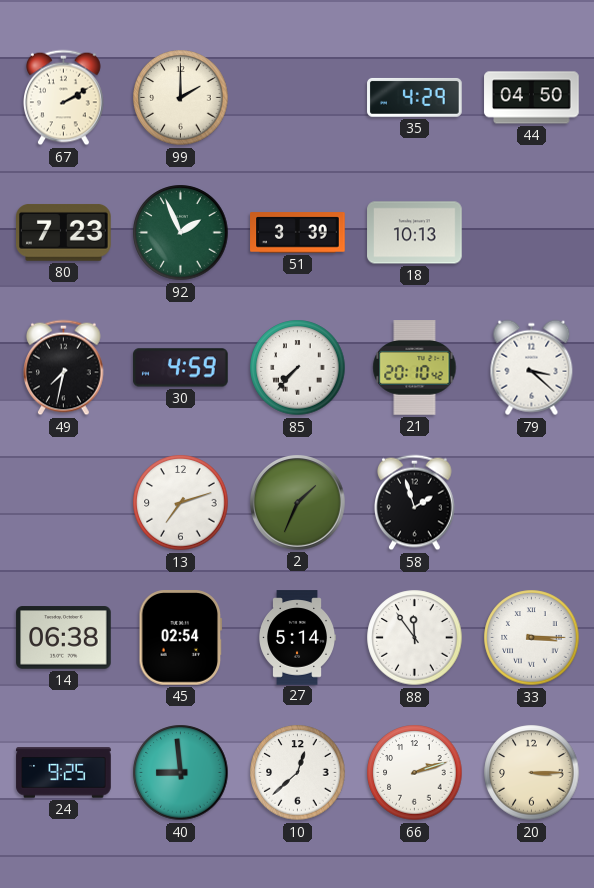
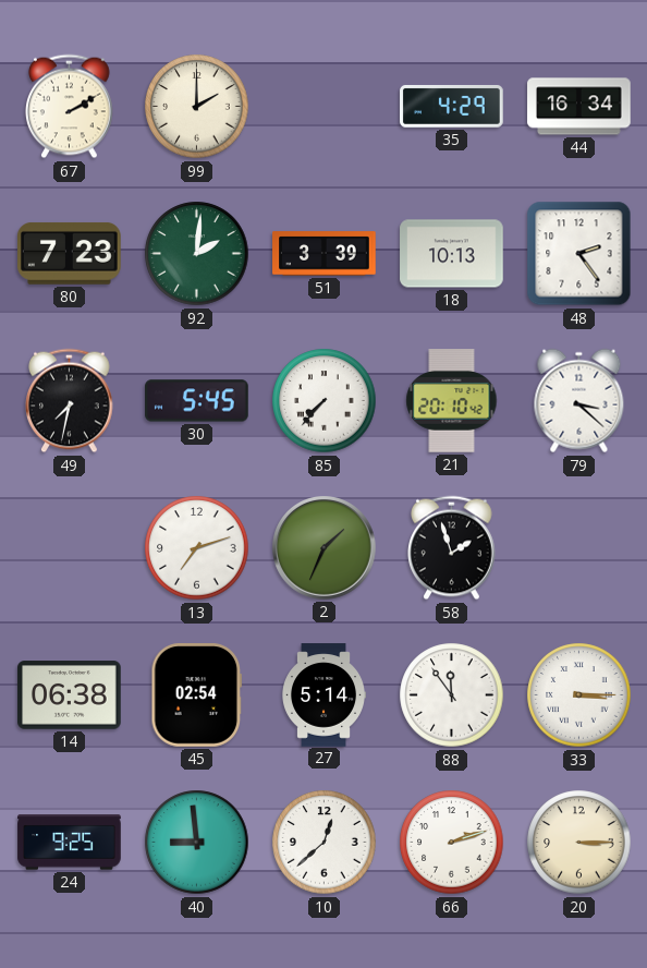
44: 04:50 -> 16:34 (579, 107)
92: 1:56 -> 2:01 (197, 254)
48: none -> 2:24 (579, 254)
30: 4:59 -> 5:45 (197, 401)
